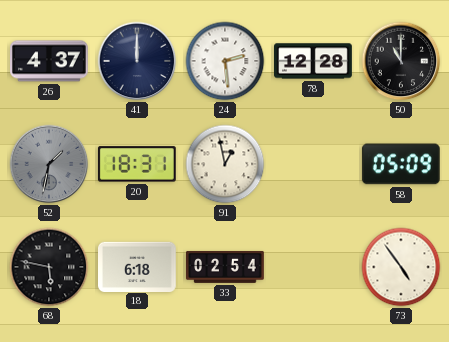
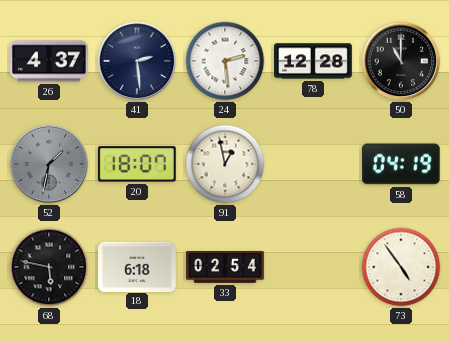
41: 12:00 -> 2:29 (137, 61)
20: 18:31 -> 18:07 (137, 164)
58: 05:09 -> 04:19 (401, 164)
